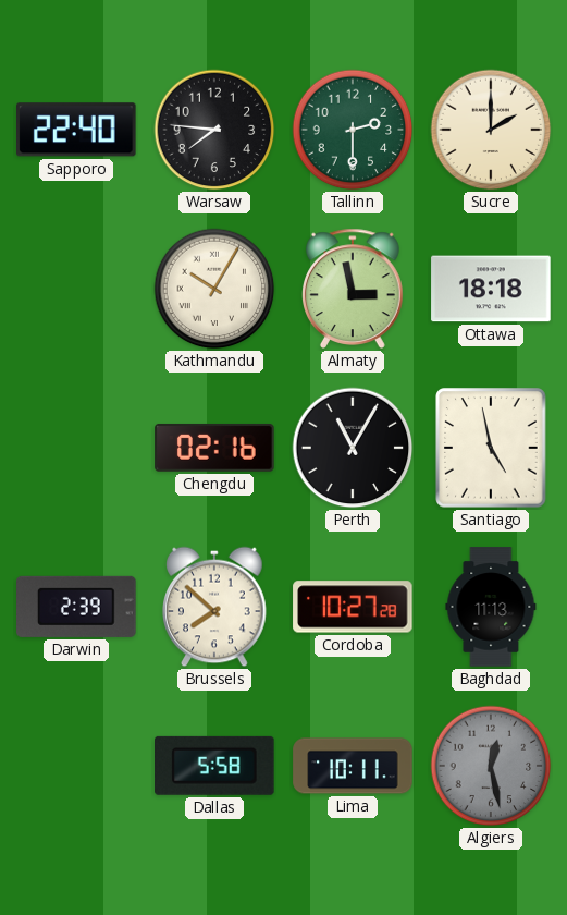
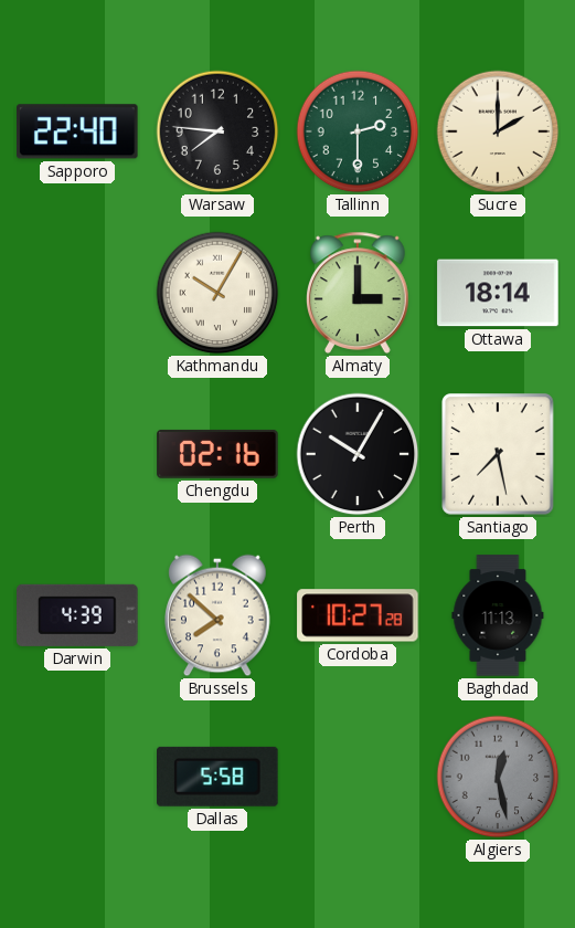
Almaty: 2:58 -> 3:00 (359, 293)
Ottawa: 18:18 -> 18:14 (498, 293)
Perth: 11:05 -> 10:05 (358, 454)
Santiago: 4:58 -> 7:28 (498, 454)
Darwin: 2:39 -> 4:39 (77, 615)
Lima: 10:11 -> none (353, 766)
